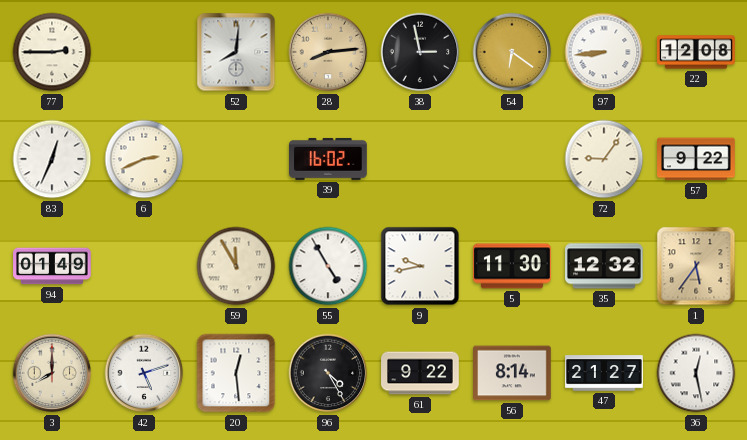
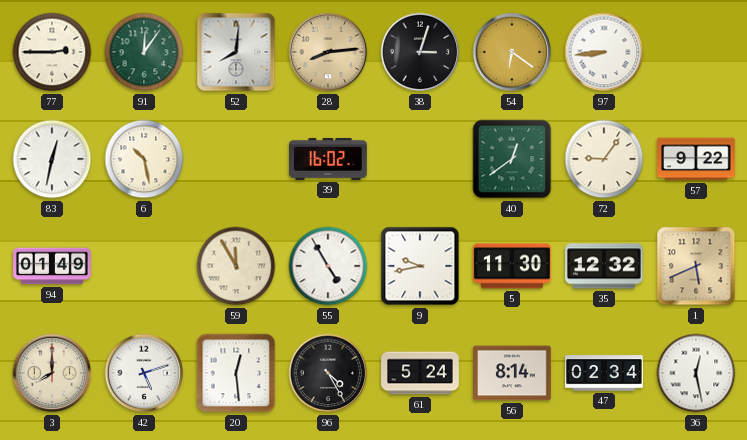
91: none -> 12:06 (144, 52)
38: 2:58 -> 3:03 (420, 52)
22: 12:08 -> none (696, 52)
83: 12:34 -> 12:32 (52, 159)
6: 2:41 -> 10:28 (144, 159)
40: none -> 12:39 (512, 159)
1: 5:36 -> 5:41 (696, 266)
61: 9:22 -> 5:24 (420, 373)
47: 21:27 -> 02:34 (604, 373)
